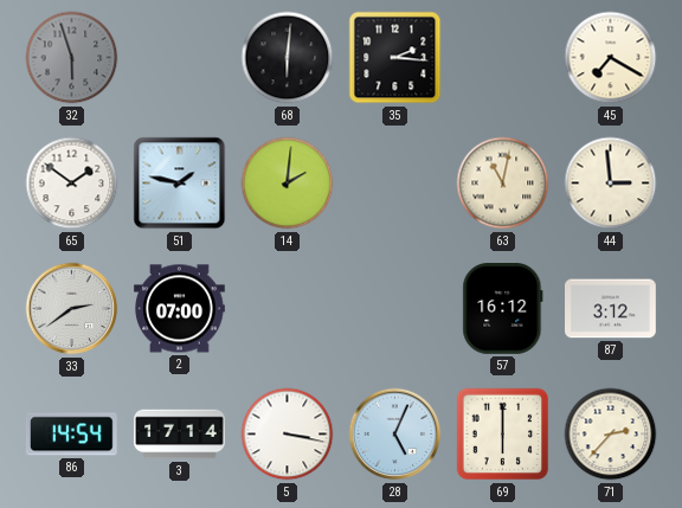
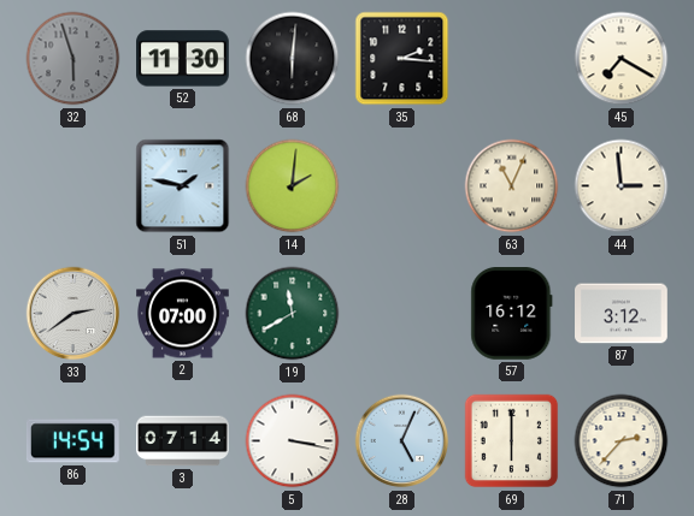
52: none -> 11:30 (183, 59)
65: 1:51 -> none (72, 184)
63: 11:02 -> 11:04 (512, 186)
19: none -> 11:40 (293, 314)
3: 17:14 -> 07:14 (183, 441)
